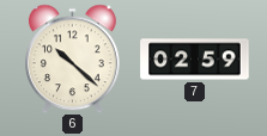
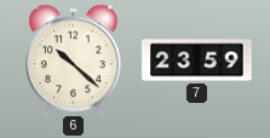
7: 02:59 -> 23:59 (197, 61)
